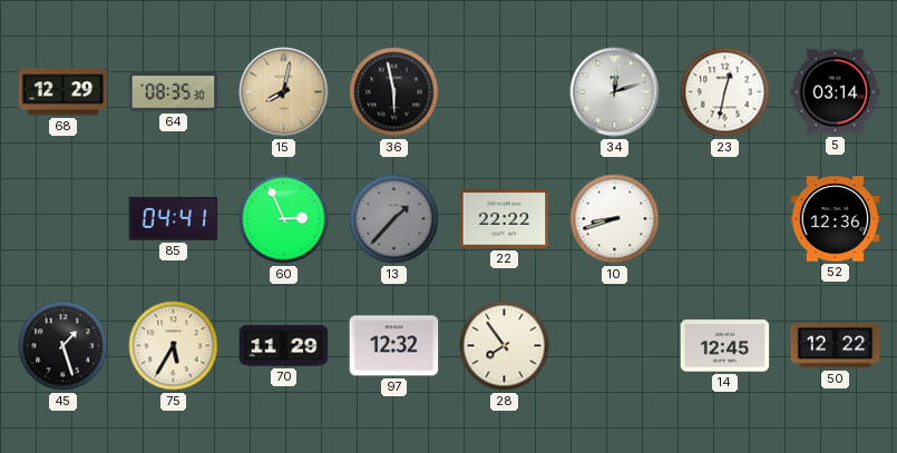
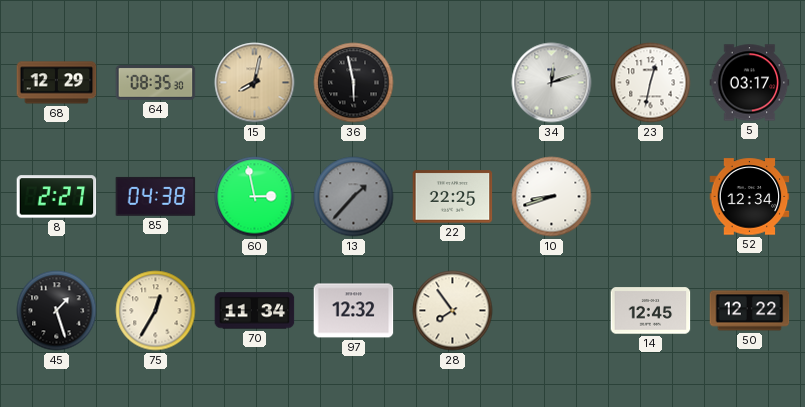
5: 03:14 -> 03:17 (750, 83)
8: none -> 2:27 (57, 197)
85: 04:41 -> 04:38 (156, 196)
60: 2:56 -> 2:58 (255, 197)
22: 22:22 -> 22:25 (453, 197)
52: 12:36 -> 12:34 (750, 197)
75: 5:35 -> 12:35 (156, 311)
70: 11:29 -> 11:34 (255, 311)
